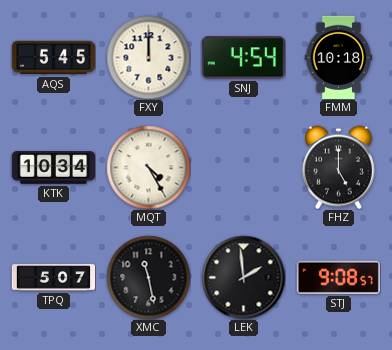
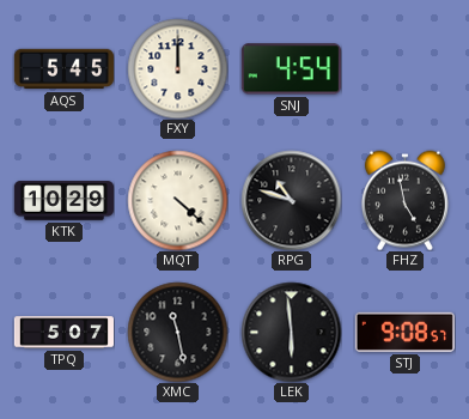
FMM: 10:18 -> none (339, 57)
KTK: 10:34 -> 10:29 (63, 201)
MQT: 4:25 -> 4:22 (177, 200)
RPG: none -> 10:48 (291, 200)
FHZ: 5:00 -> 4:58 (404, 200)
LEK: 1:59 -> 5:59 (291, 332)
